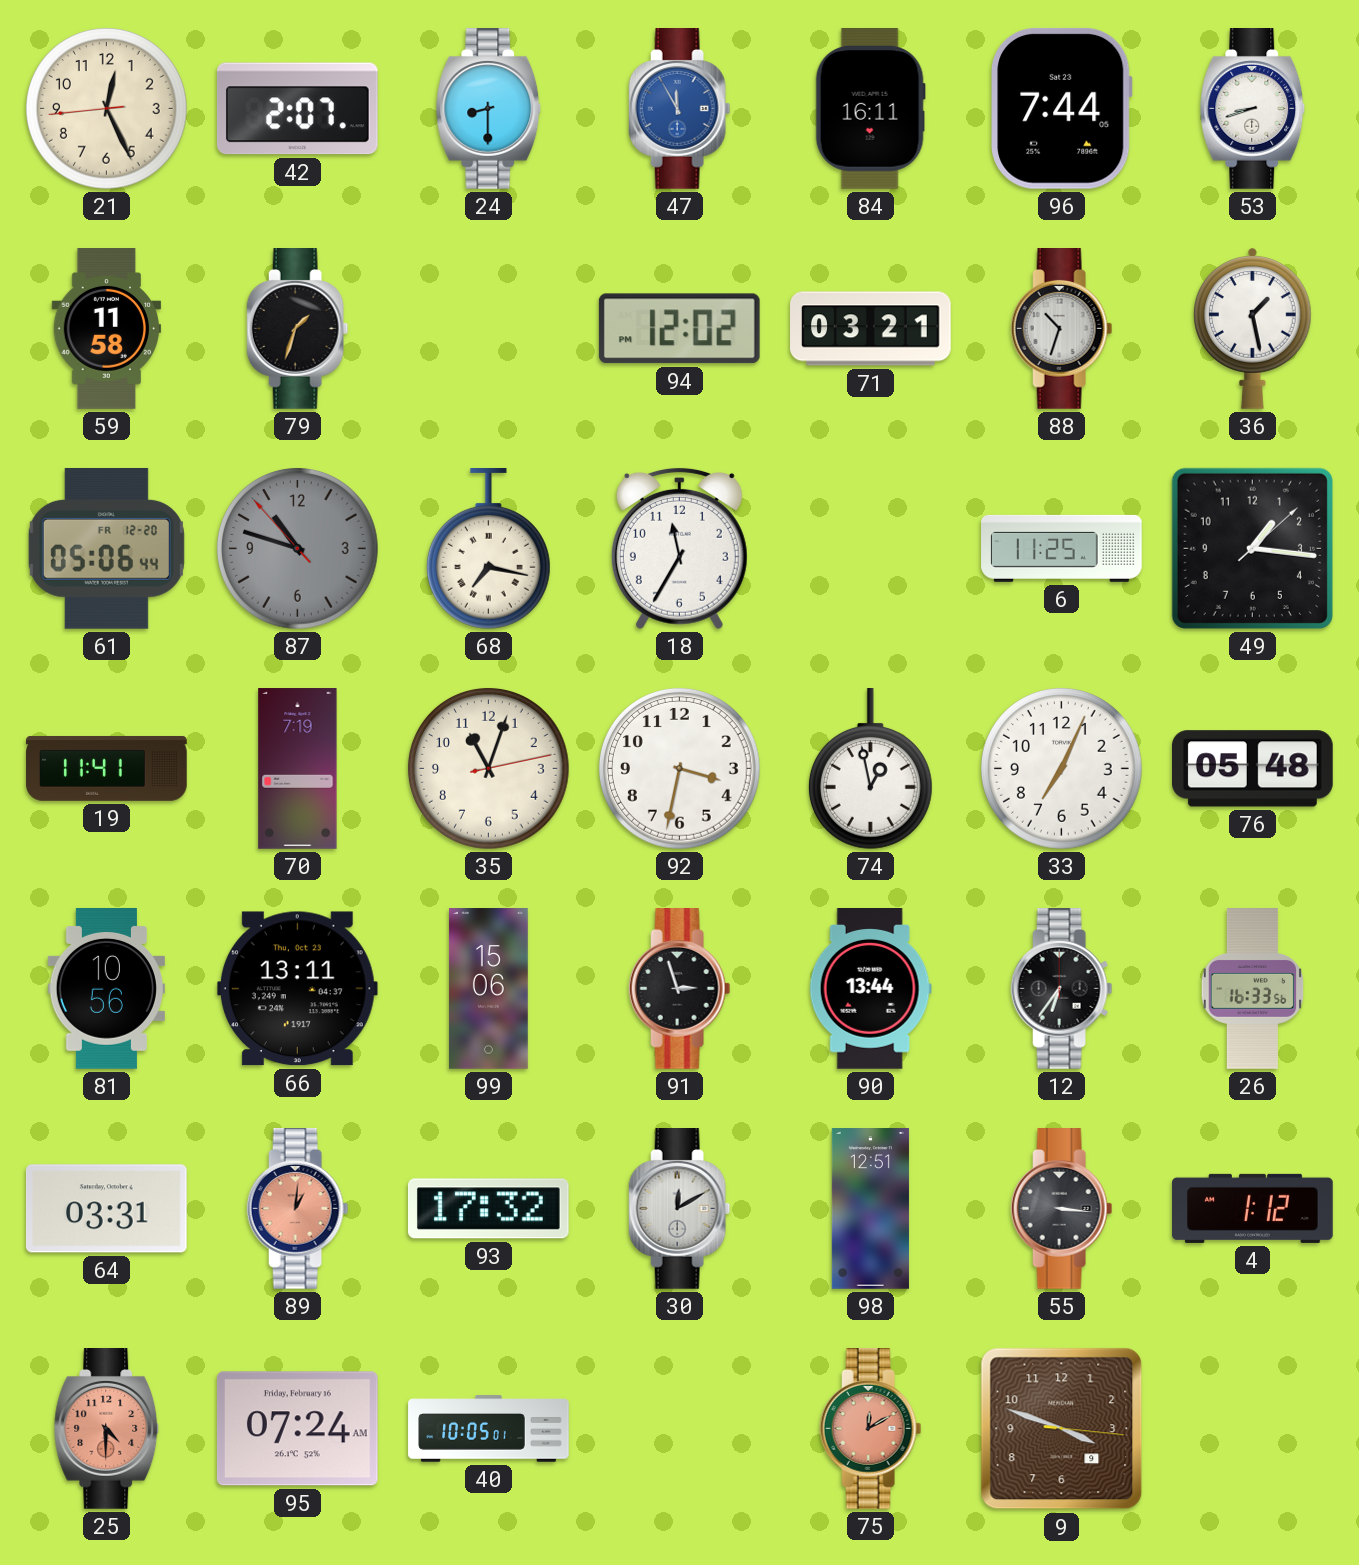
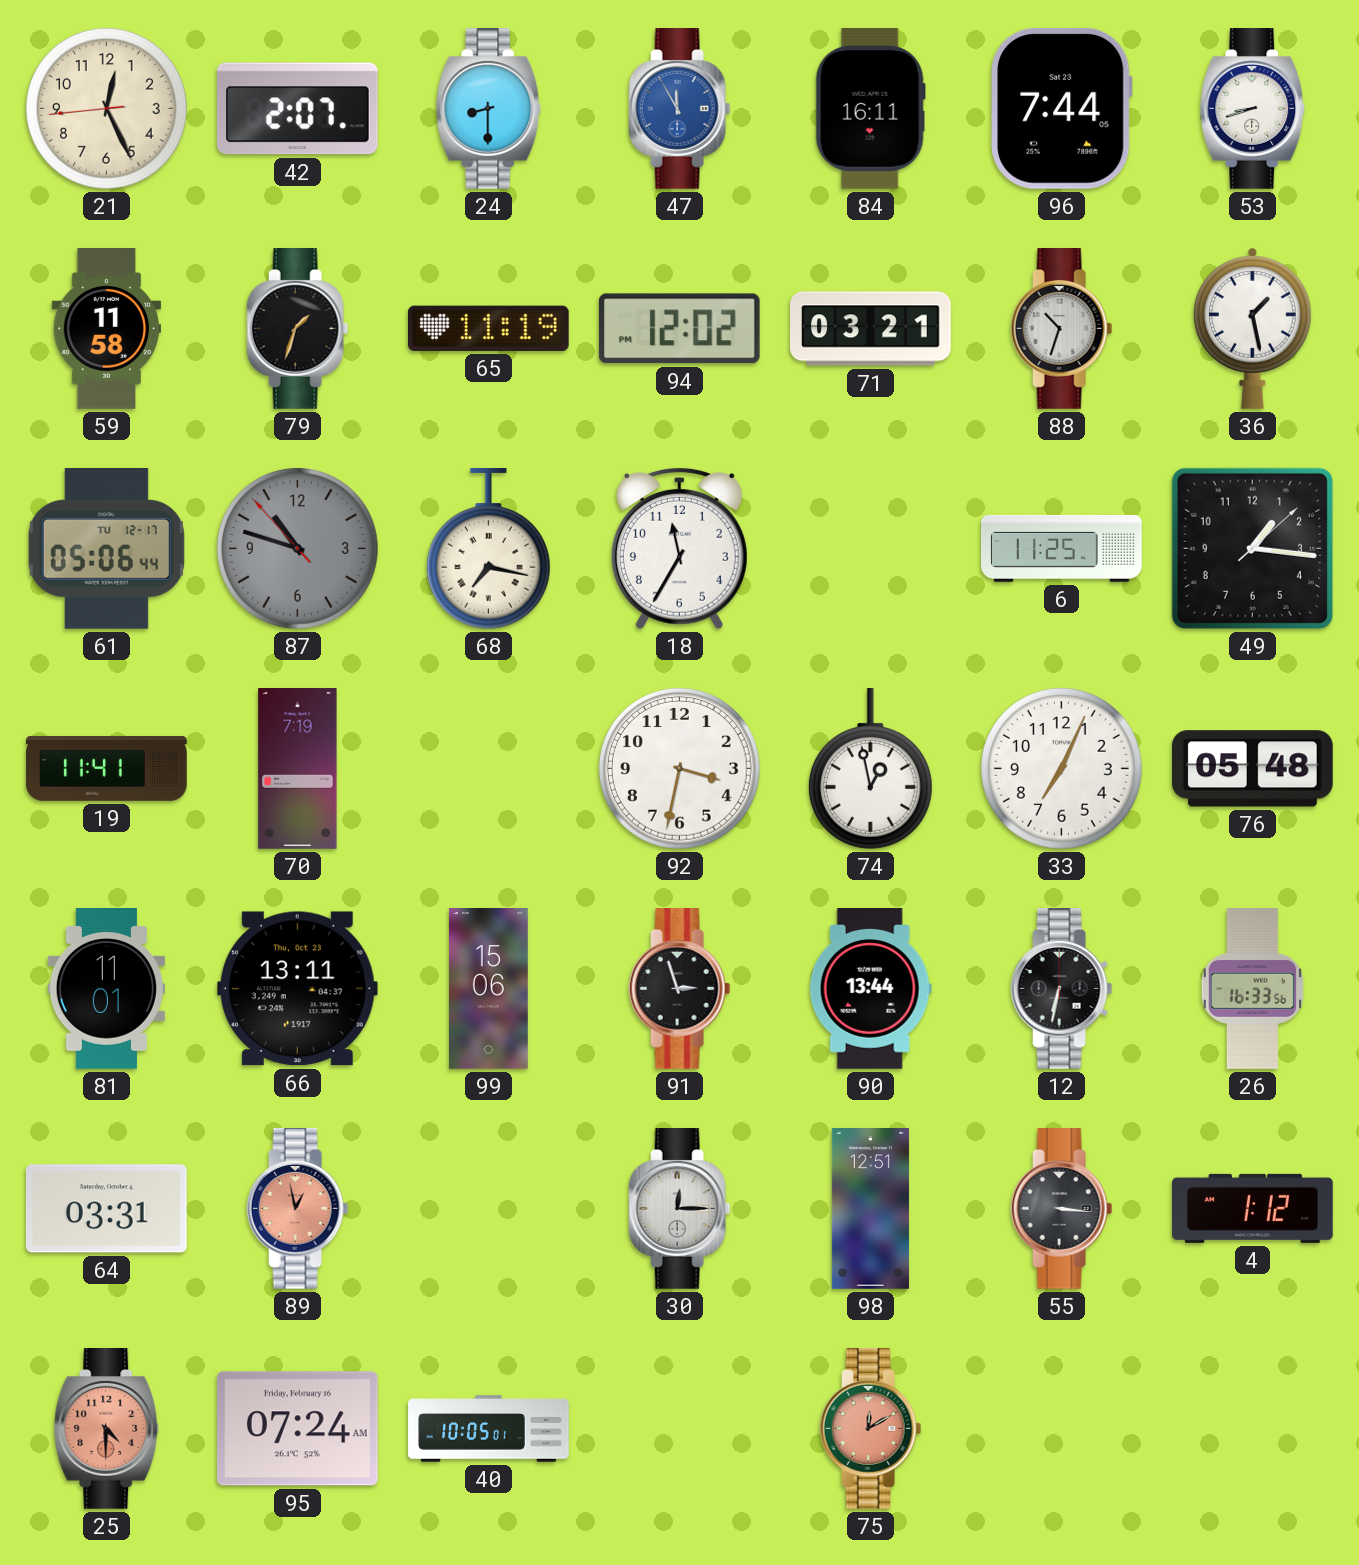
65: none -> 11:19 (488, 328)
61 date: FR 12-20 -> TU 12-17 (106, 548)
35: 11:03 -> none (489, 768)
81: 10:56 -> 11:01 (106, 989)
12: 6:36 -> 6:32 (1062, 989)
89: 1:01 -> 12:58 (298, 1209)
93: 17:32 -> none (488, 1209)
30: 12:10 -> 12:15 (680, 1209)
9: 3:48 -> none (1062, 1429)
